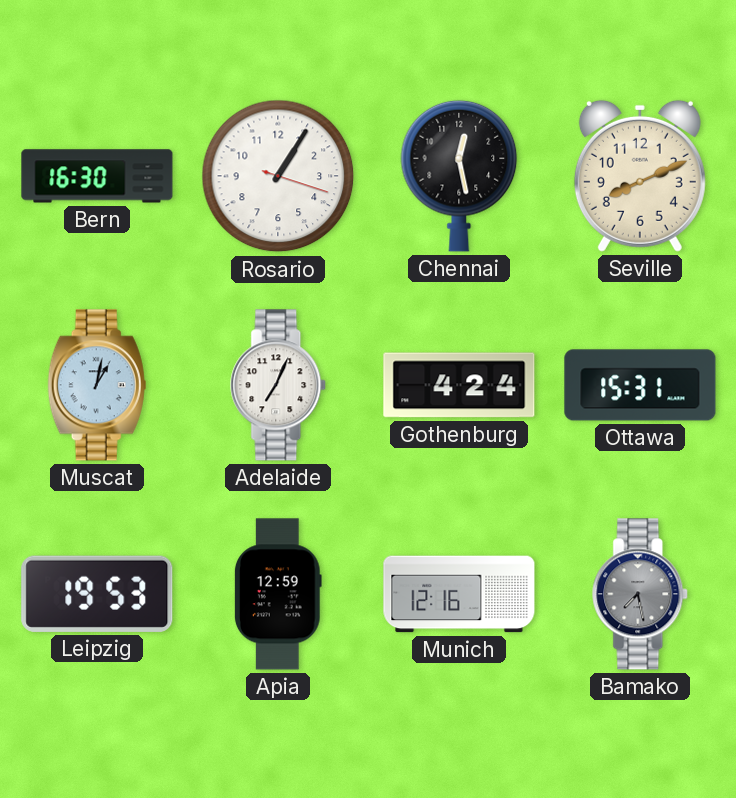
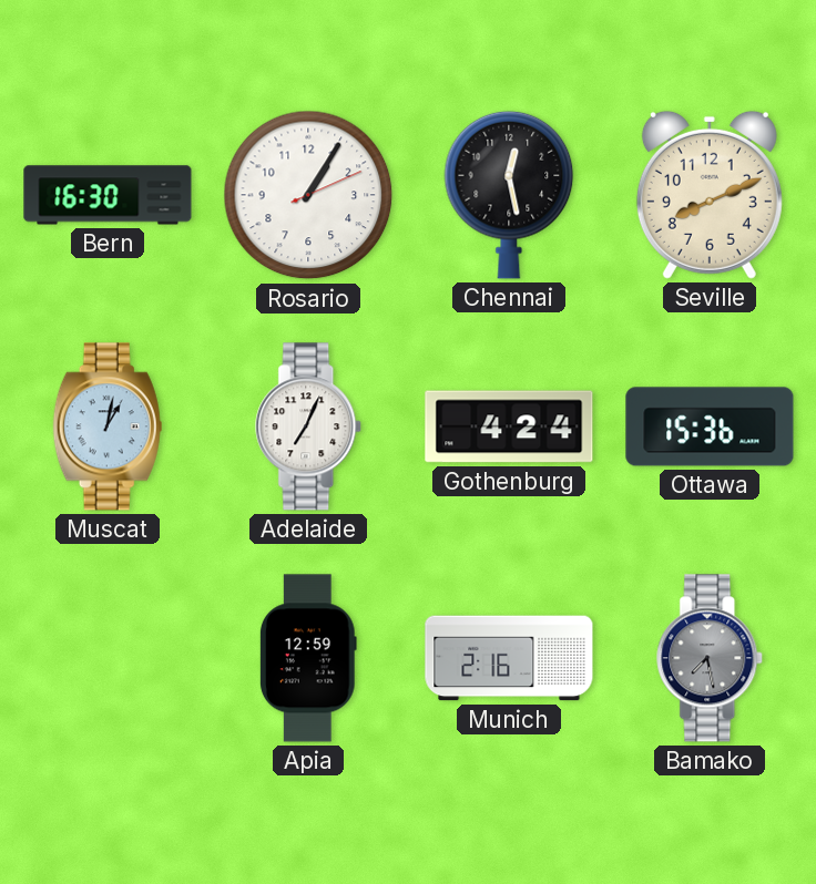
Rosario: 1:05:18 -> 1:05:11 (308, 195)
Ottawa: 15:31 -> 15:36 (710, 426)
Leipzig: 19:53 -> none (97, 594)
Munich: 12:16 -> 2:16 (509, 658)
